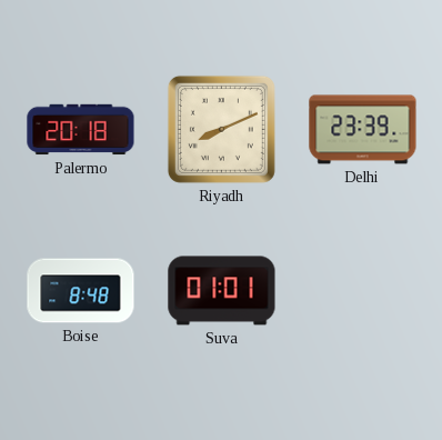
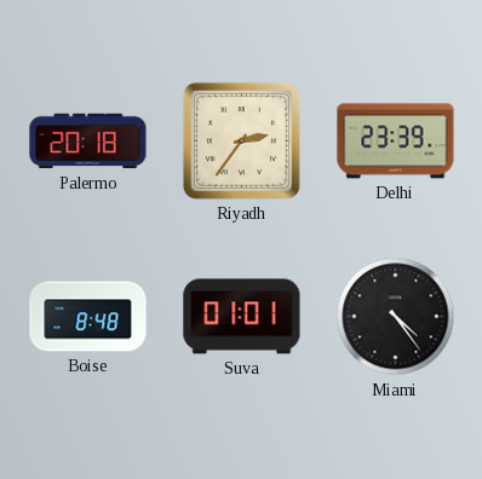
Riyadh: 8:11 -> 2:36 (241, 140)
Miami: none -> 4:24 (396, 317)
